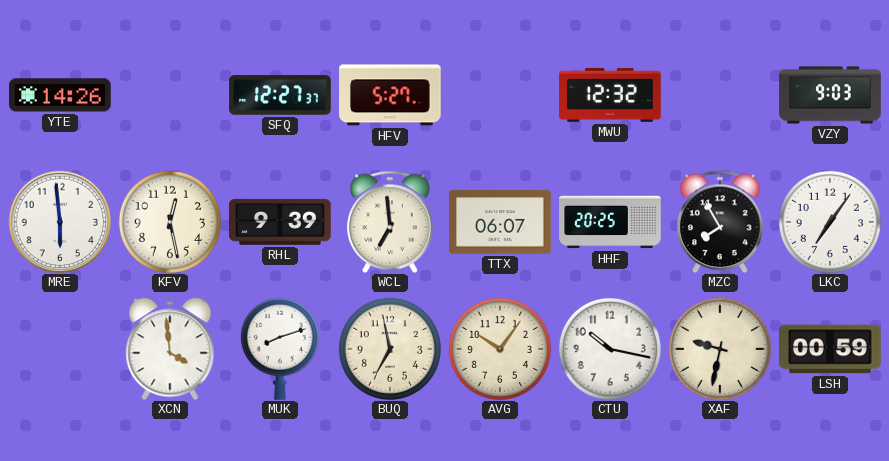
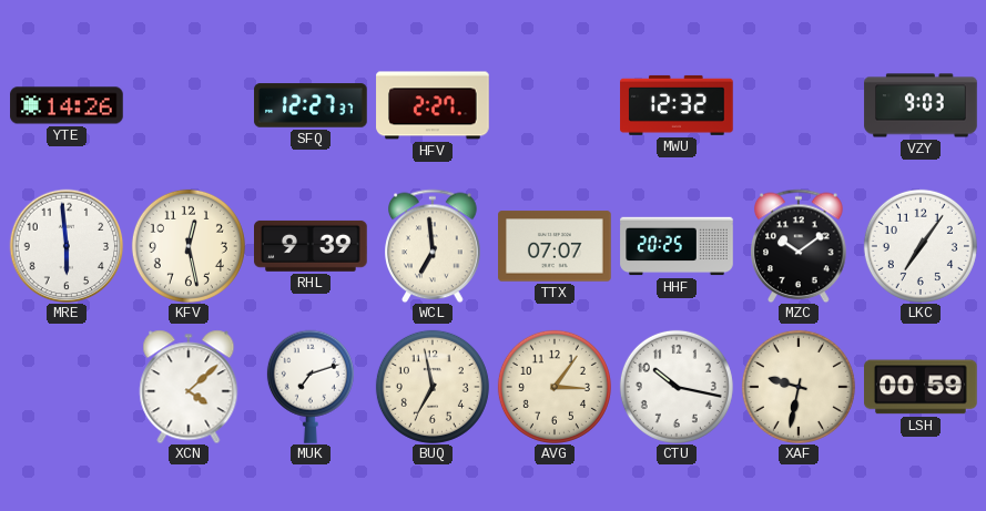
HFV: 5:27 -> 2:27 (433, 105)
TTX: 06:07 -> 07:07 (555, 246)
MZC: 7:55 -> 10:09 (799, 246)
XCN: 3:59 -> 4:08 (189, 387)
MUK: 8:12 -> 7:12 (311, 387)
AVG: 10:06 -> 3:06 (555, 387)
